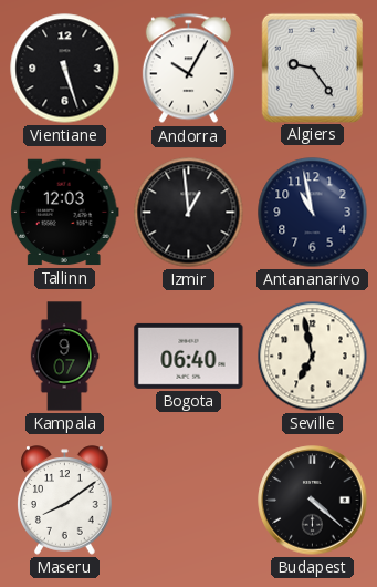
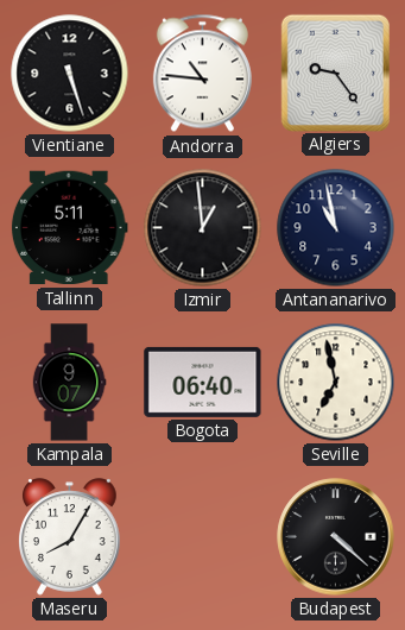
Andorra: 10:05 -> 10:46 (202, 74)
Tallinn: 12:03 -> 5:11 (69, 228)
Maseru: 8:09 -> 8:05 (70, 537)
